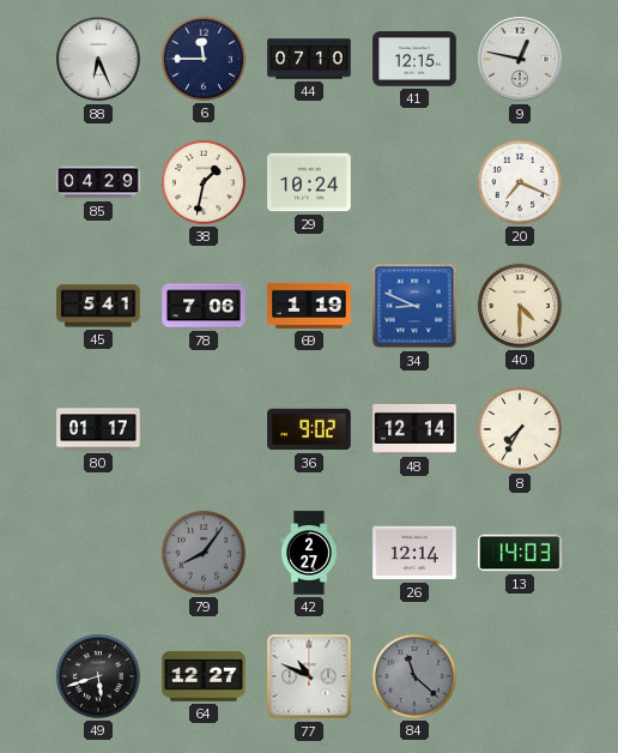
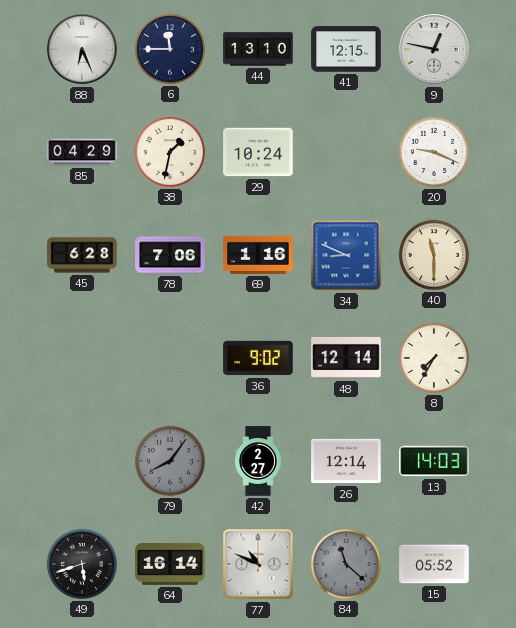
44: 07:10 -> 13:10 (258, 49)
20: 7:19 -> 9:19 (434, 152)
45: 5:41 -> 6:28 (82, 255)
69: 1:19 -> 1:16 (258, 255)
40: 4:30 -> 11:30 (434, 255)
80: 01:17 -> none (98, 429)
64: 12:27 -> 16:14 (170, 565)
15: none -> 05:52 (434, 564)
